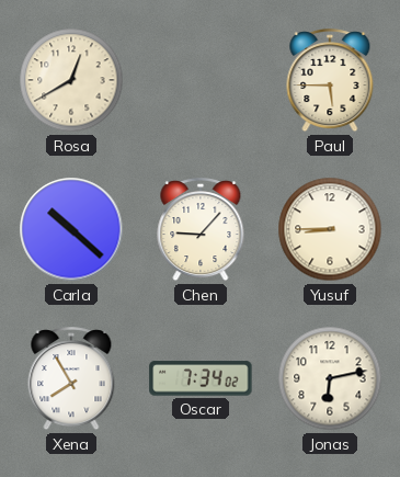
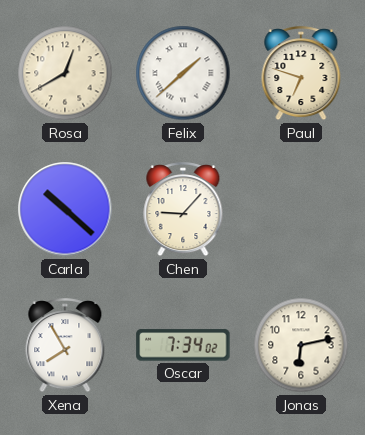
Felix: none -> 1:38 (183, 73)
Paul: 5:45 -> 6:48 (301, 74)
Yusuf: 8:45 -> none (330, 229)
